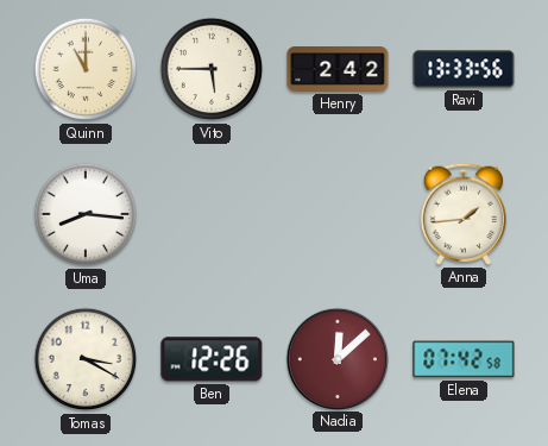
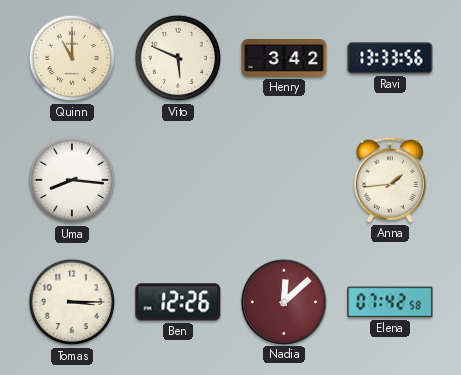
Vito: 5:45 -> 5:49 (178, 58)
Henry: 2:42 -> 3:42 (284, 58)
Tomas: 3:20 -> 3:15 (72, 302)
